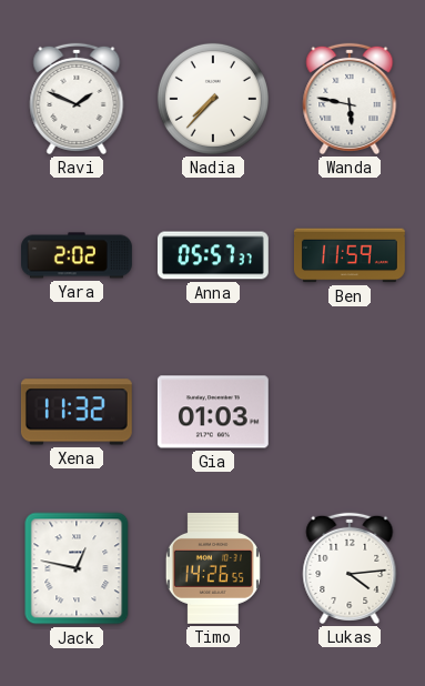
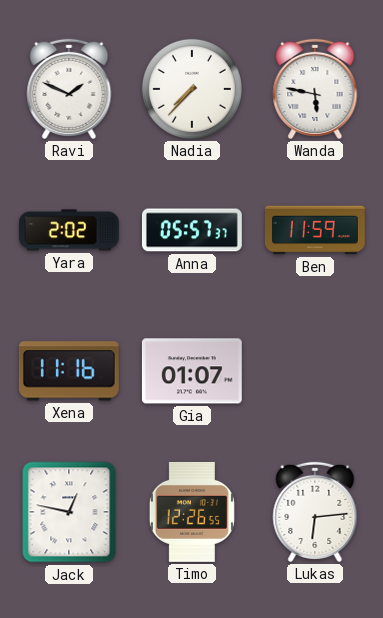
Xena: 11:32 -> 11:16 (69, 371)
Gia: 01:03 -> 01:07 (192, 371)
Timo: 14:26 -> 12:26 (192, 512)
Lukas: 4:14 -> 6:14 (315, 512)
